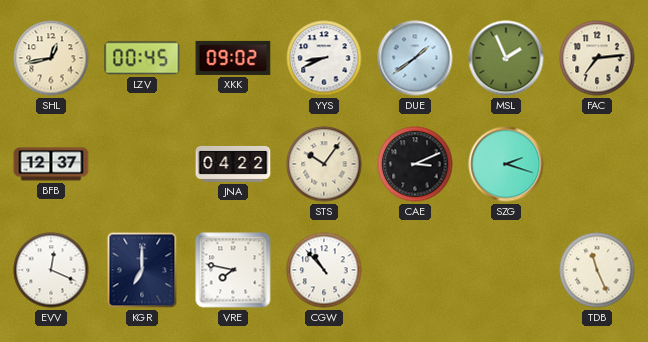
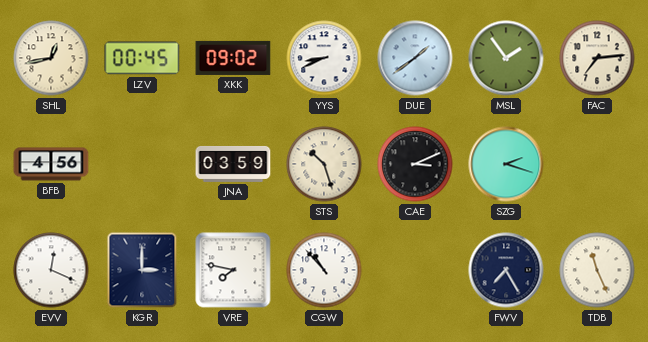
MSL: 1:56 -> 1:54 (506, 58)
BFB: 12:37 -> 4:56 (51, 164)
JNA: 04:22 -> 03:59 (233, 164)
STS: 10:06 -> 10:27 (324, 164)
KGR: 7:00 -> 3:00 (142, 270)
FWV: none -> 7:25 (506, 270)
